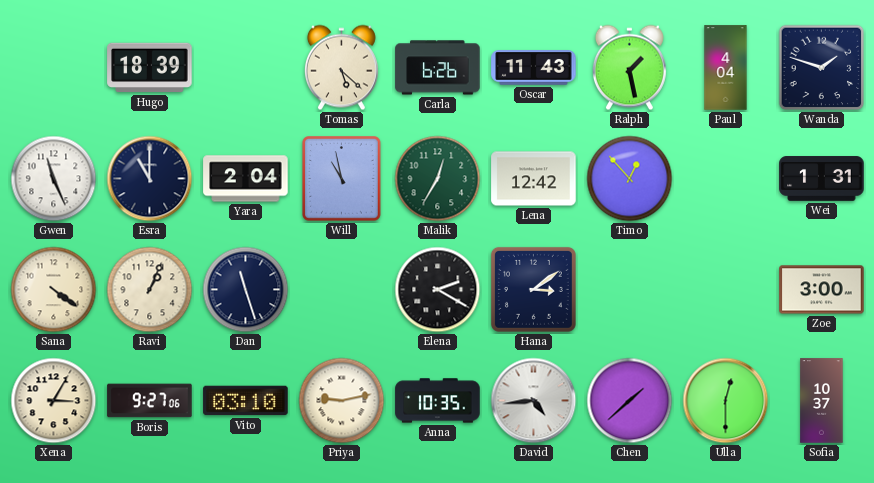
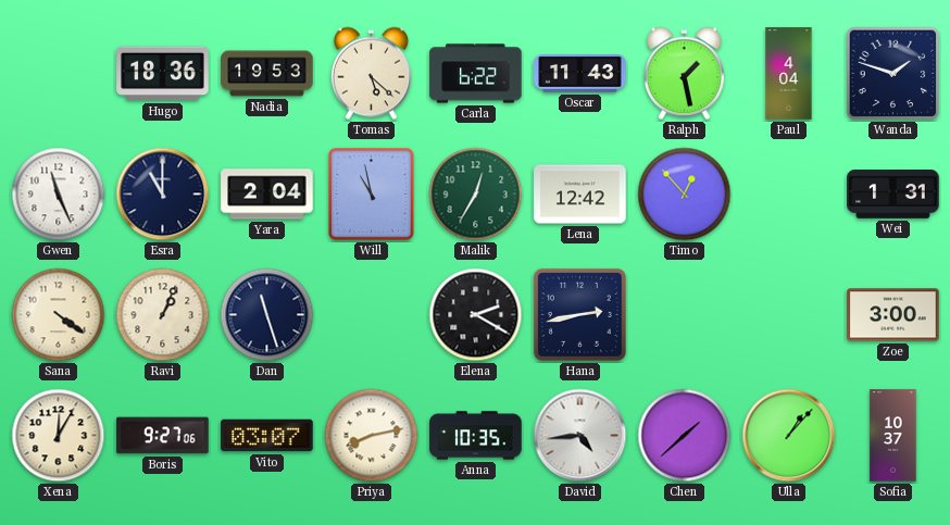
Hugo: 18:39 -> 18:36 (163, 74)
Nadia: none -> 19:53 (267, 74)
Carla: 6:26 -> 6:22 (476, 74)
Hana: 3:09 -> 2:43 (579, 314)
Xena: 3:05 -> 12:05 (59, 436)
Vito: 03:10 -> 03:07 (267, 436)
Priya: 9:13 -> 8:13 (372, 436)
Ulla: 12:30 -> 1:07 (789, 436)
